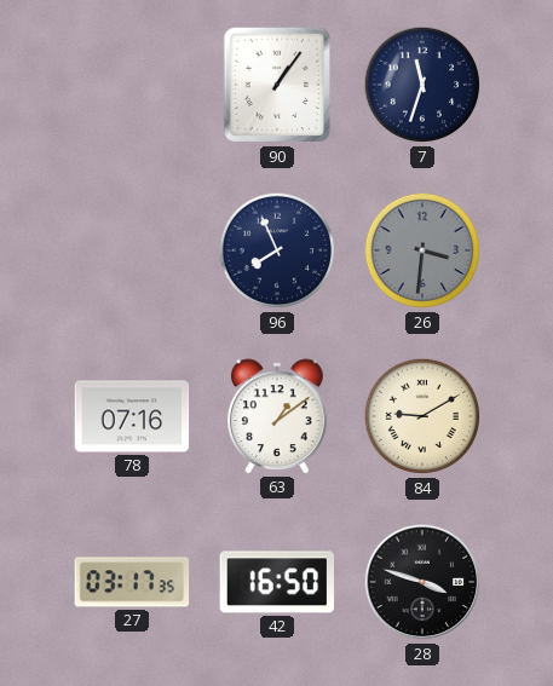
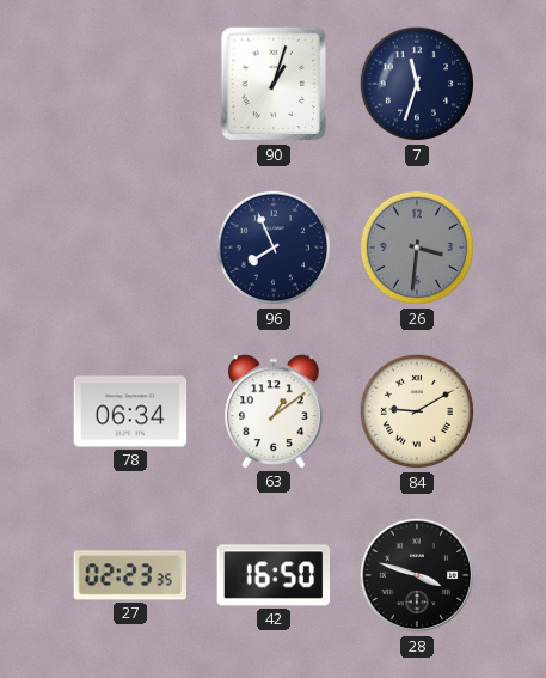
90: 1:06 -> 1:03 (274, 84)
78: 07:16 -> 06:34 (130, 411)
27: 03:17 -> 02:23 (130, 575)
